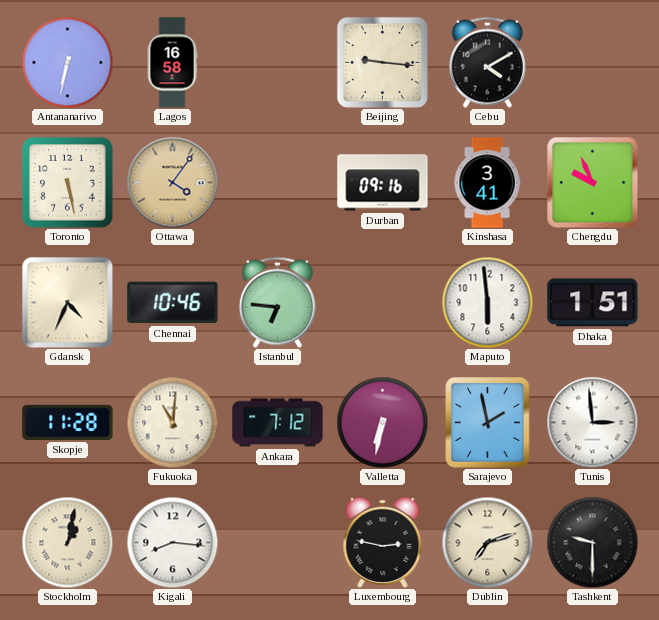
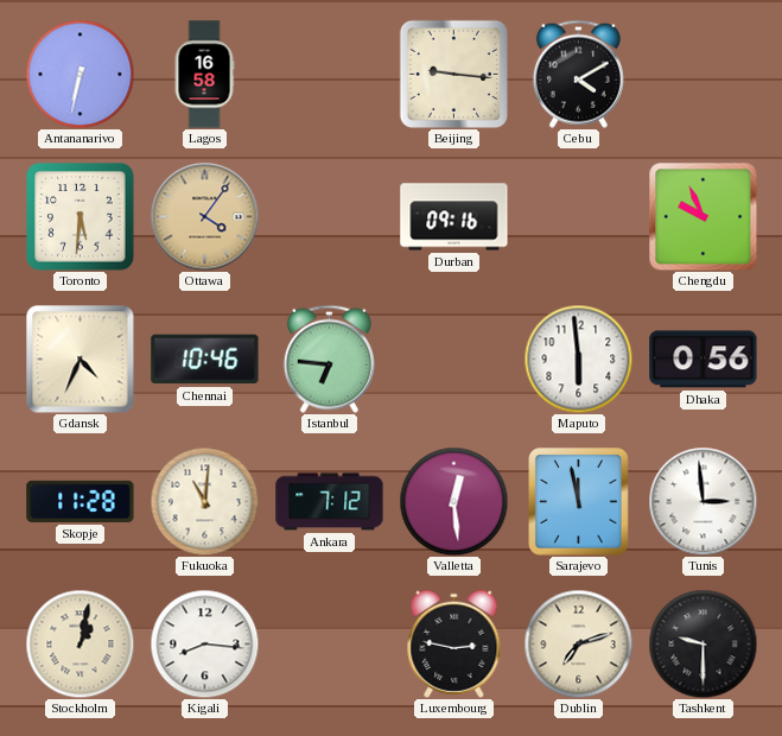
Toronto: 5:28 -> 5:31 (81, 217)
Kinshasa: 3:41 -> none (487, 183)
Dhaka: 1:51 -> 0:56 (704, 360)
Valletta: 6:32 -> 12:29 (453, 501)
Sarajevo: 1:58 -> 11:58 (579, 502)
